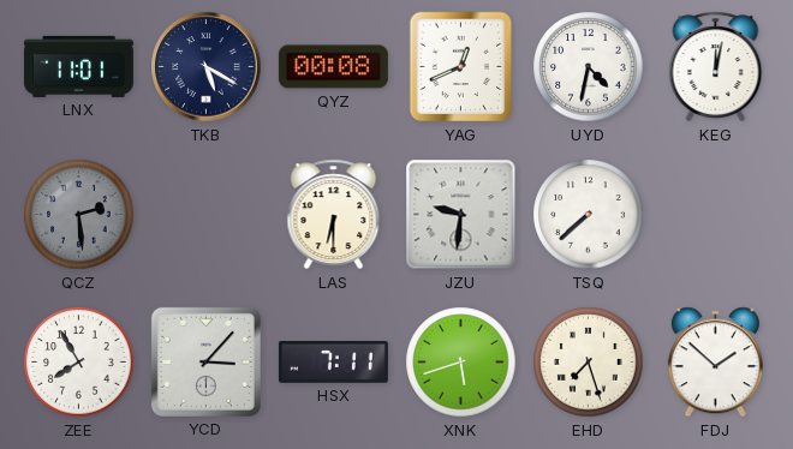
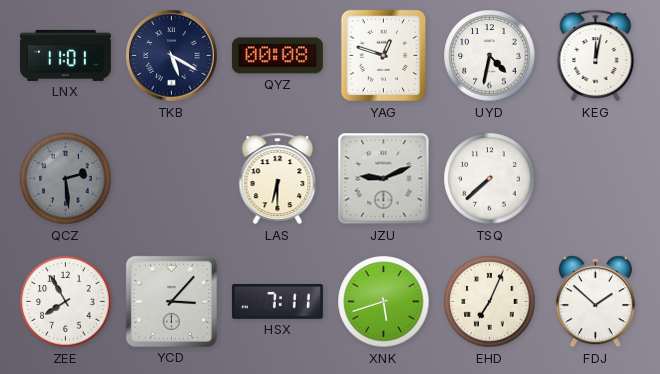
YAG: 12:41 -> 12:48 (384, 56)
JZU: 9:31 -> 9:11 (384, 179)
EHD: 7:27 -> 7:04 (490, 302)
